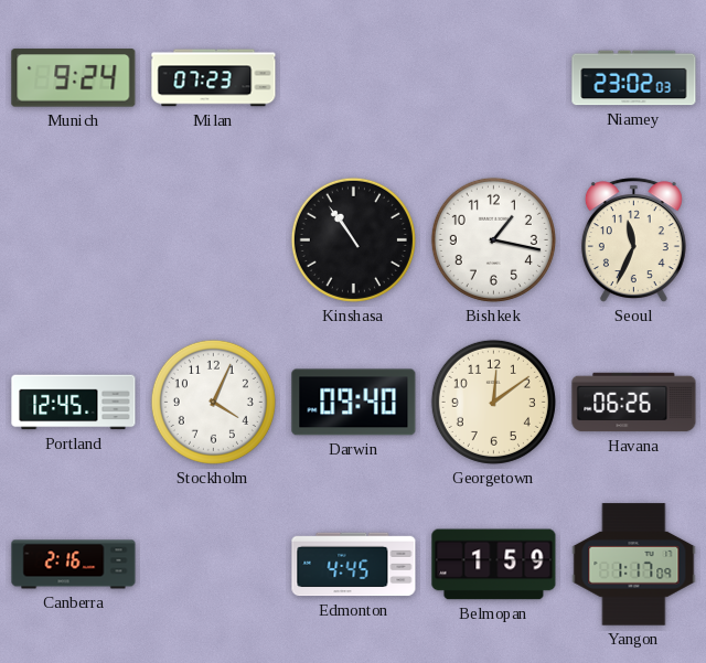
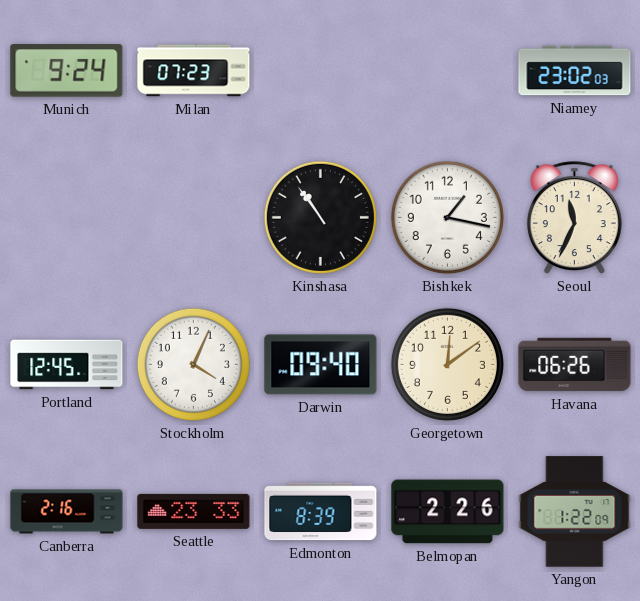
Seattle: none -> 23:33 (194, 511)
Edmonton: 4:45 -> 8:39 (321, 512)
Belmopan: 1:59 -> 2:26 (448, 512)
Yangon: 1:17 -> 1:22 (575, 512)
